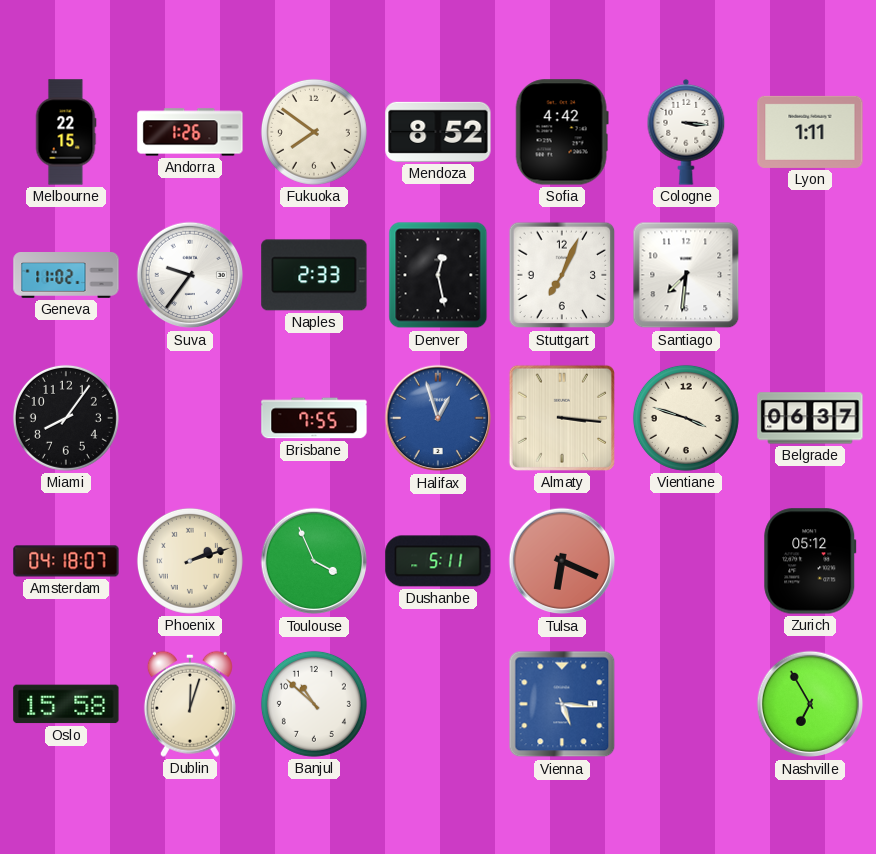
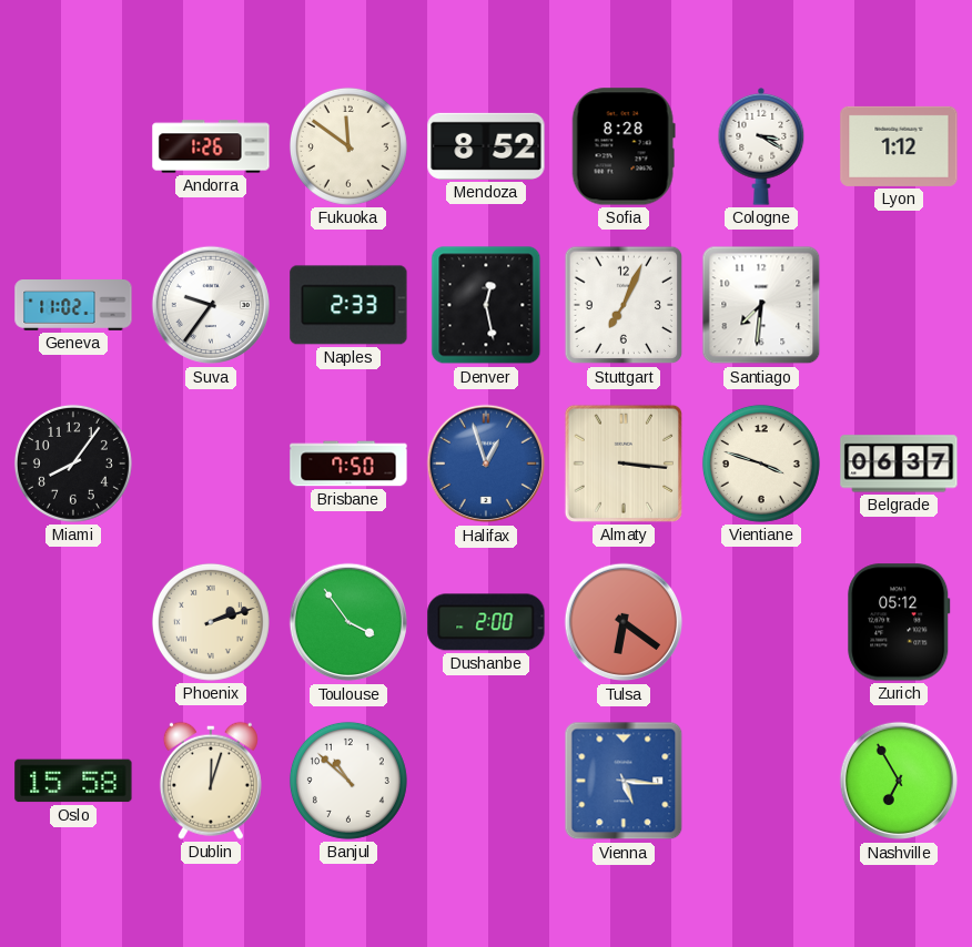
Melbourne: 22:15 -> none (66, 132)
Fukuoka: 7:51 -> 11:51 (348, 146)
Sofia: 4:42 -> 8:28 (624, 146)
Cologne: 3:16 -> 3:20 (761, 146)
Lyon: 1:11 -> 1:12 (899, 146)
Brisbane: 7:55 -> 7:50 (348, 464)
Amsterdam: 04:18 -> none (66, 561)
Toulouse: 3:56 -> 3:54 (348, 622)
Dushanbe: 5:11 -> 2:00 (486, 622)
Tulsa: 6:19 -> 6:21 (624, 622)
